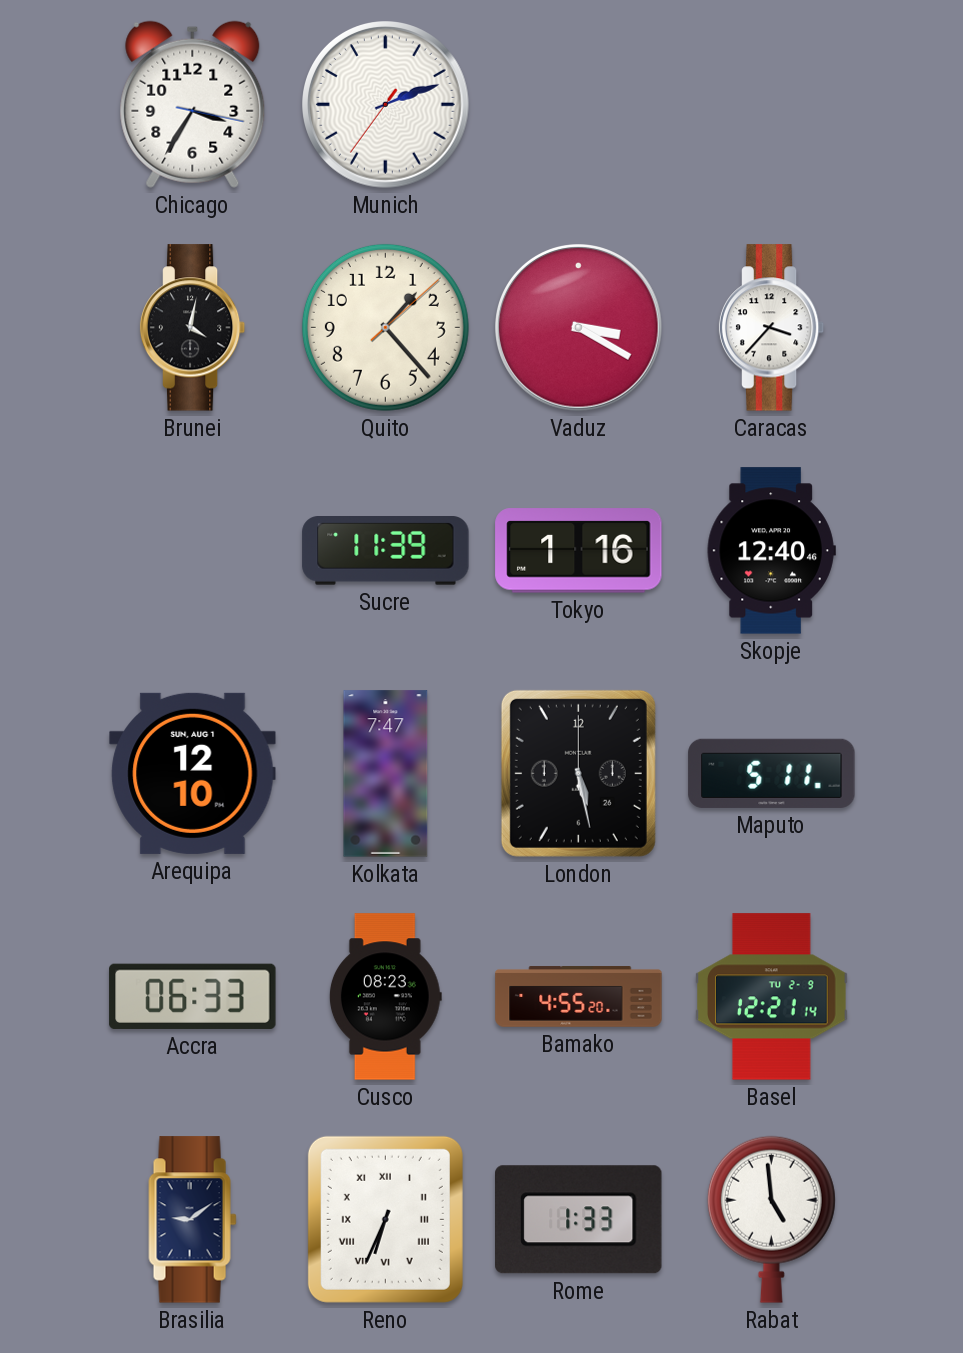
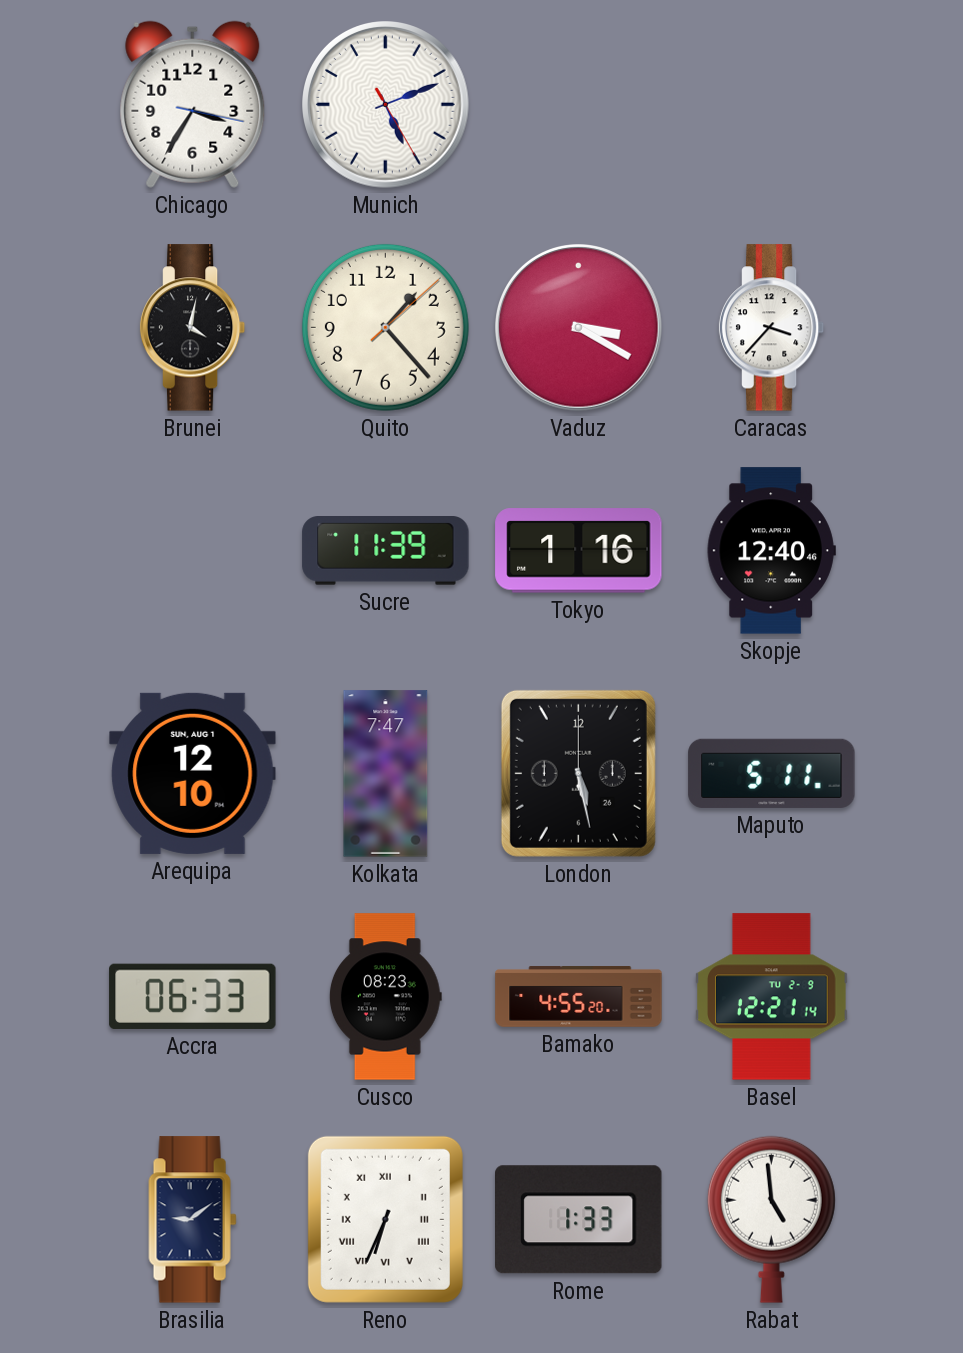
Munich: 2:11 -> 5:11 (386, 105)
